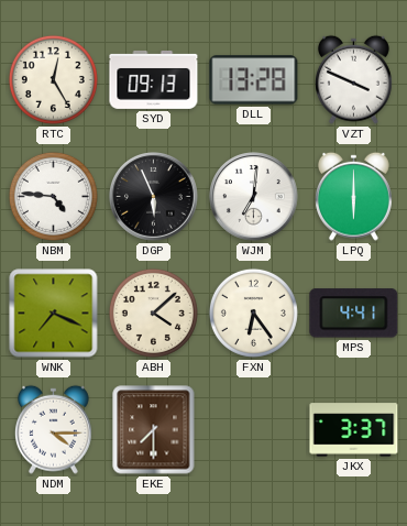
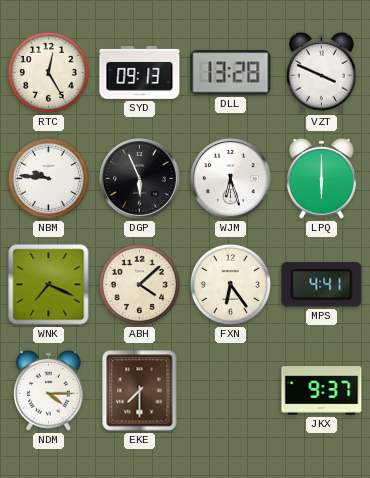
NBM: 4:46 -> 9:46 (48, 178)
WJM: 7:01 -> 6:27 (231, 179)
JKX: 3:37 -> 9:37 (322, 391)
